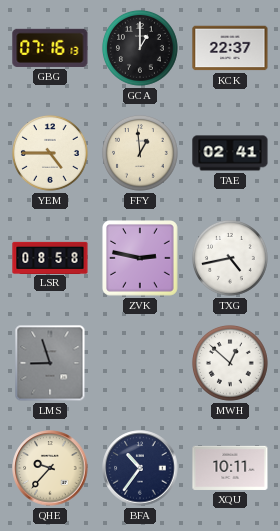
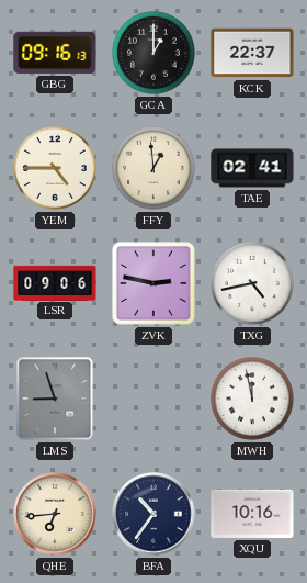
GBG: 07:16 -> 09:16 (55, 53)
LSR: 08:58 -> 09:06 (55, 282)
MWH: 12:52 -> 11:58 (252, 399)
QHE: 9:37 -> 6:44 (55, 514)
XQU: 10:11 -> 10:16 (252, 514)
